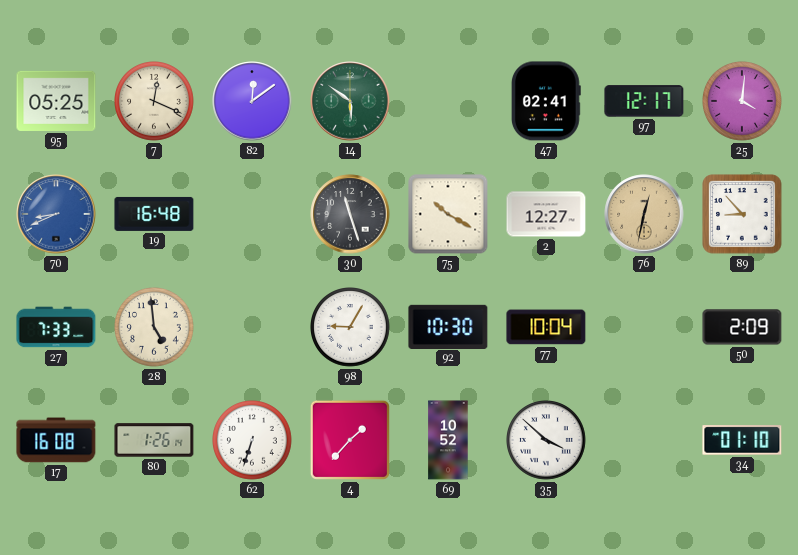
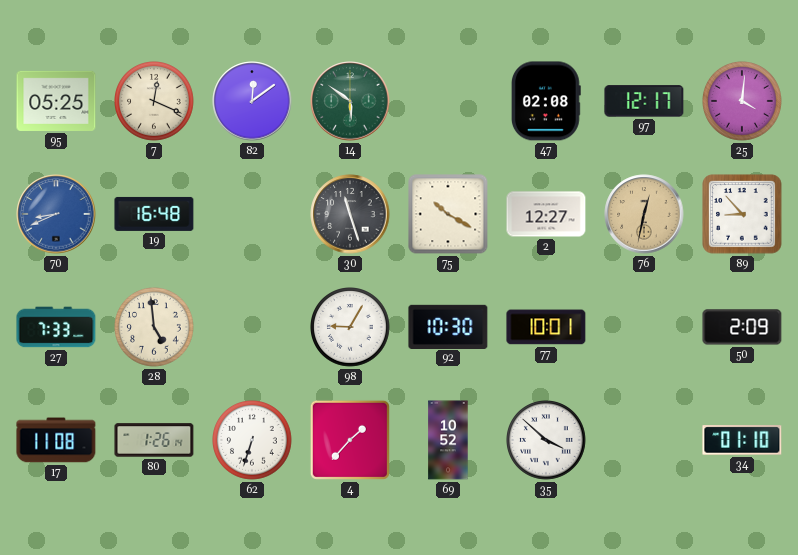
47: 02:41 -> 02:08 (546, 101)
77: 10:04 -> 10:01 (546, 327)
17: 16:08 -> 11:08 (56, 440)
